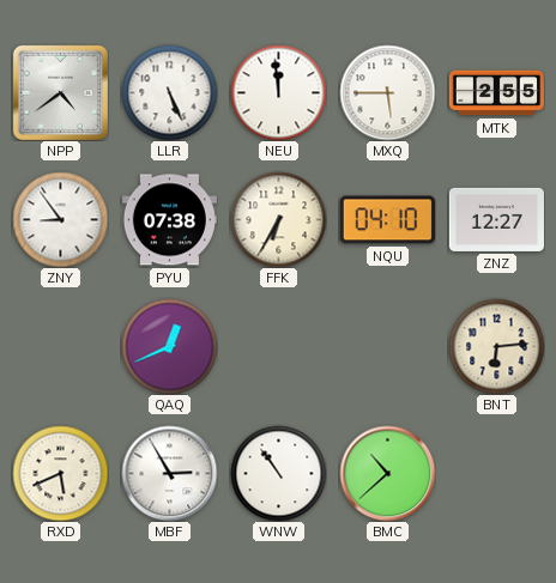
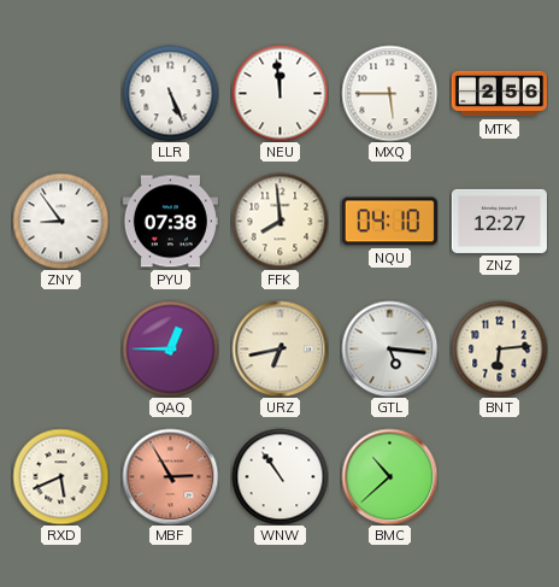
NPP: 4:39 -> none (60, 92)
MTK: 2:55 -> 2:56 (499, 94)
FFK: 6:35 -> 7:59 (279, 221)
QAQ: 12:41 -> 12:45 (170, 348)
URZ: none -> 6:43 (279, 348)
GTL: none -> 5:16 (389, 348)
MBF dial: white -> salmon (170, 476)
